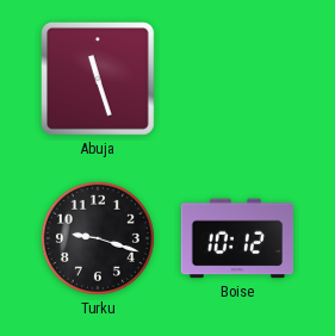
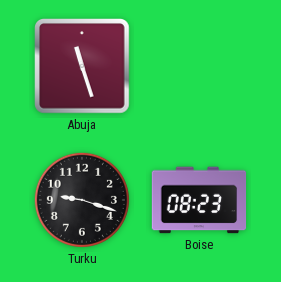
Boise: 10:12 -> 08:23 (199, 200)
